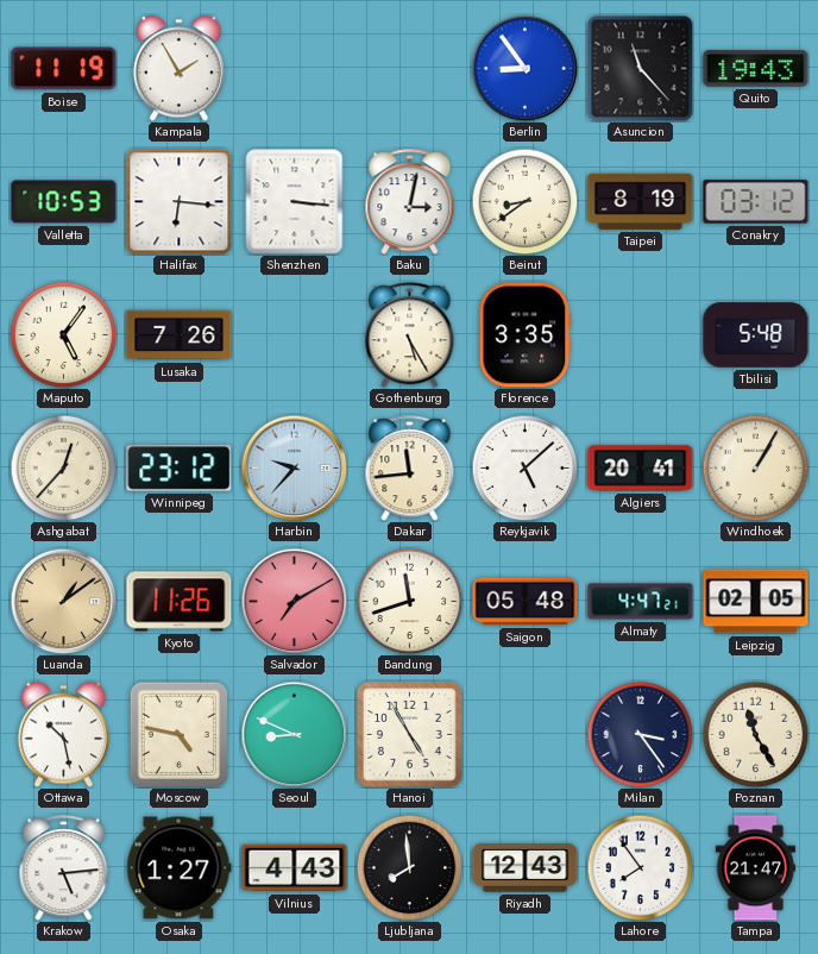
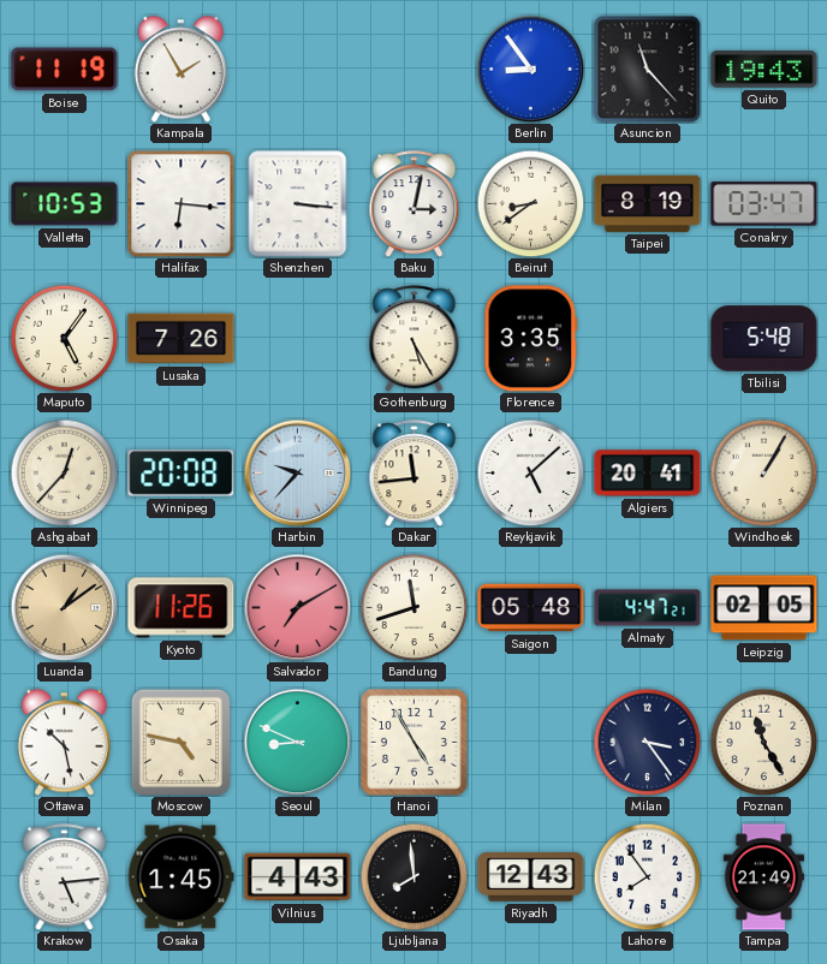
Conakry: 03:12 -> 03:47 (764, 204)
Winnipeg: 23:12 -> 20:08 (182, 474)
Osaka: 1:27 -> 1:45 (182, 877)
Tampa: 21:47 -> 21:49 (763, 877)
